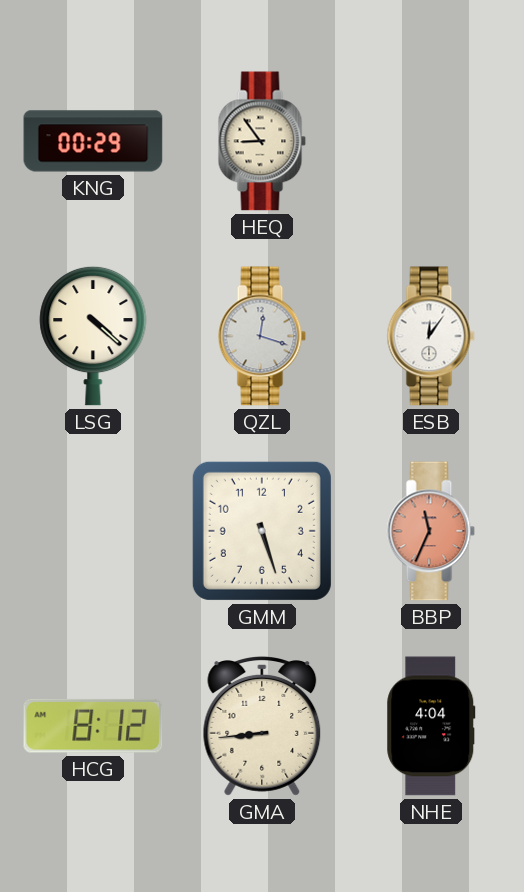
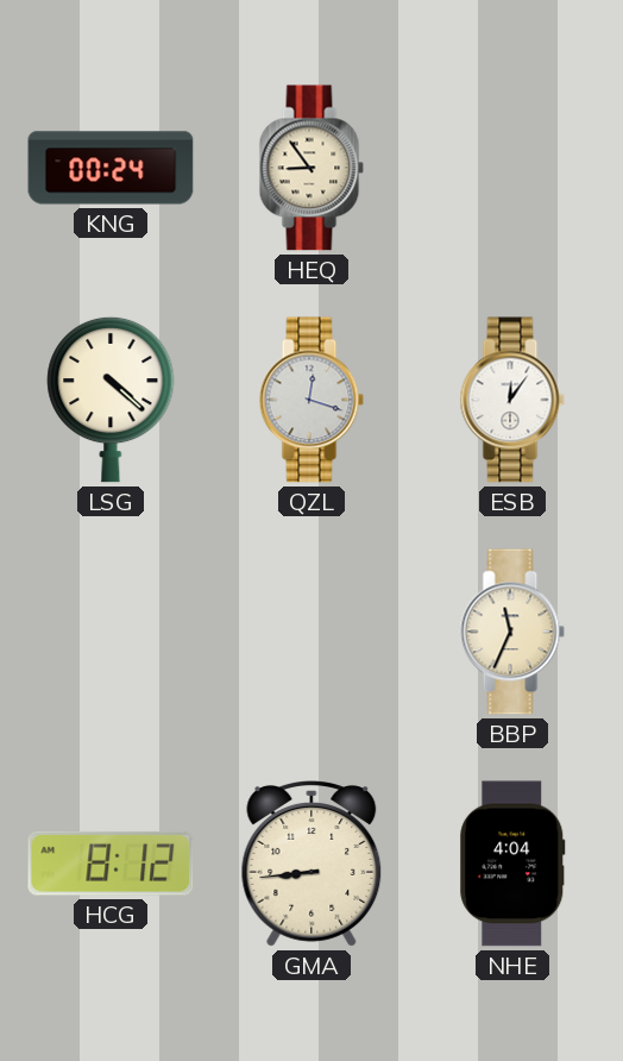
KNG: 00:29 -> 00:24 (111, 168)
GMM: 5:27 -> none (262, 531)
BBP dial: salmon -> cream (512, 632)
